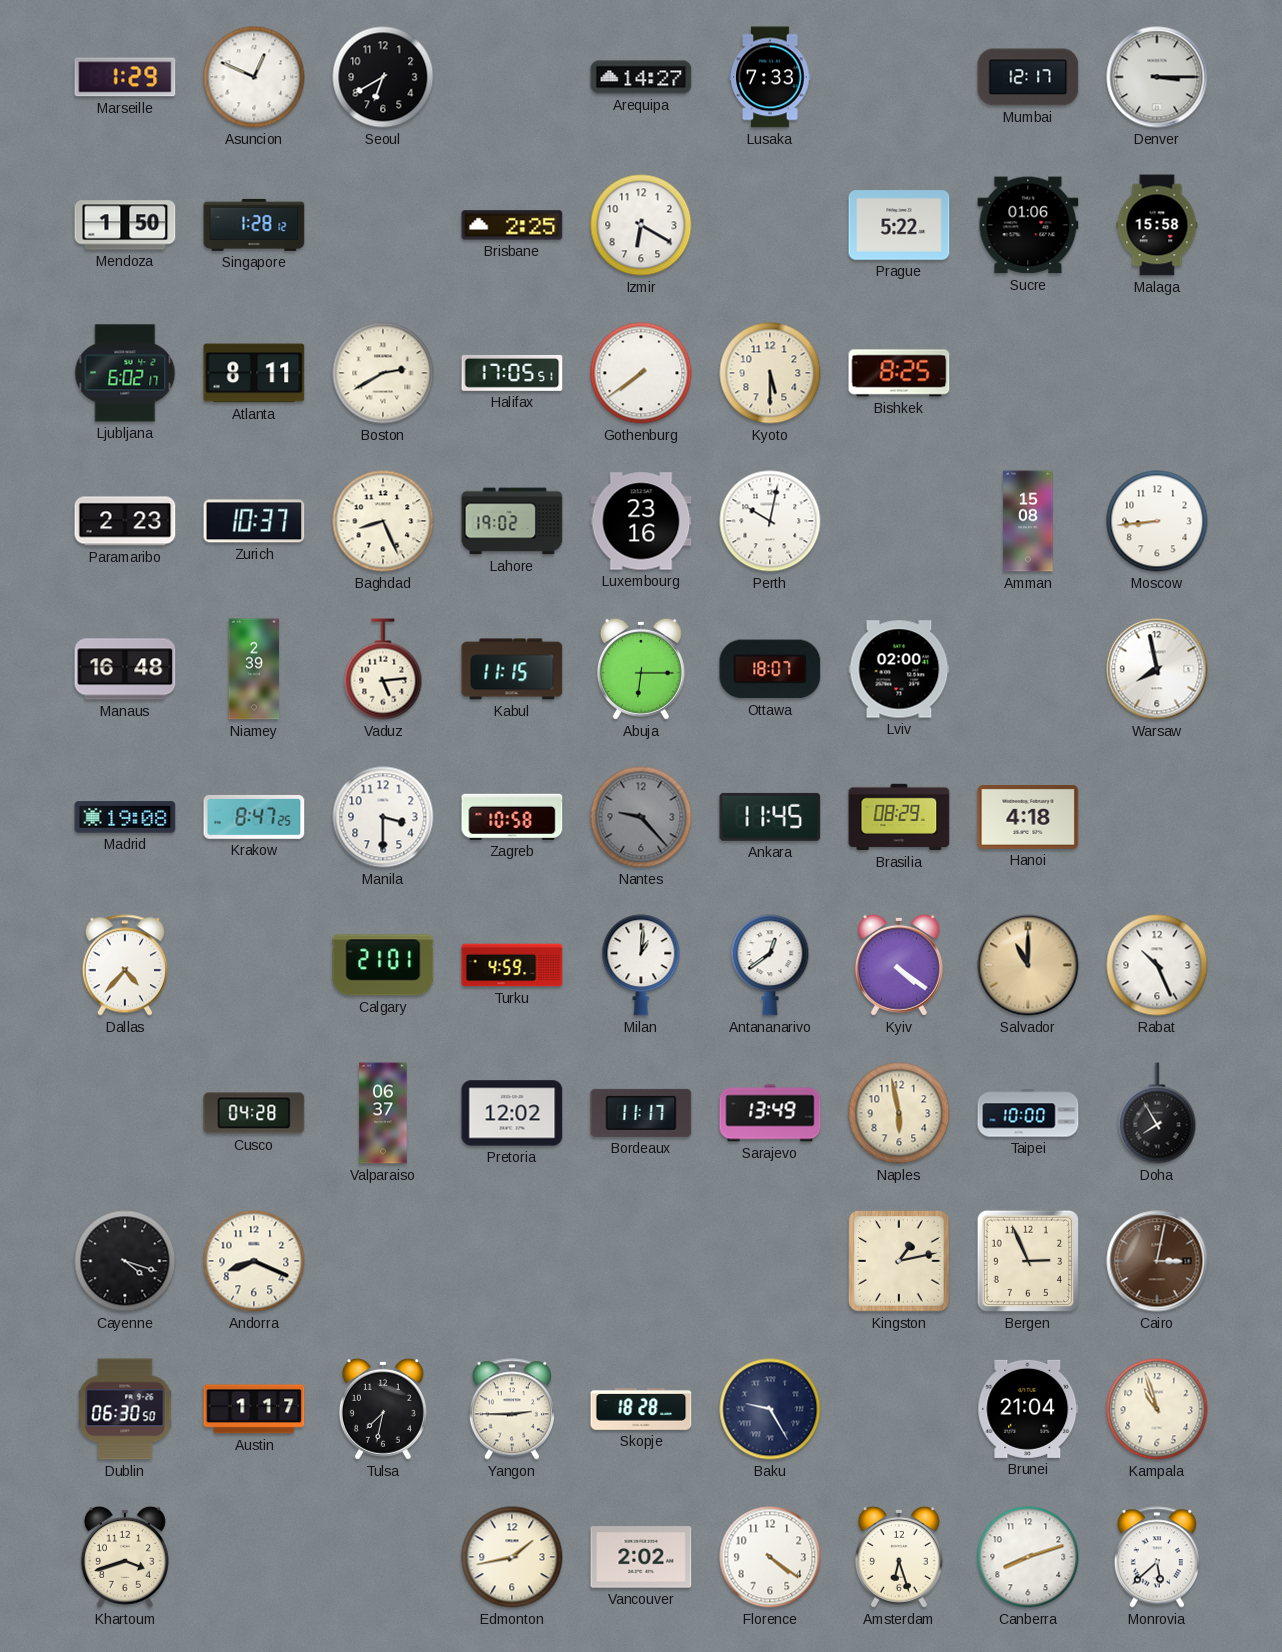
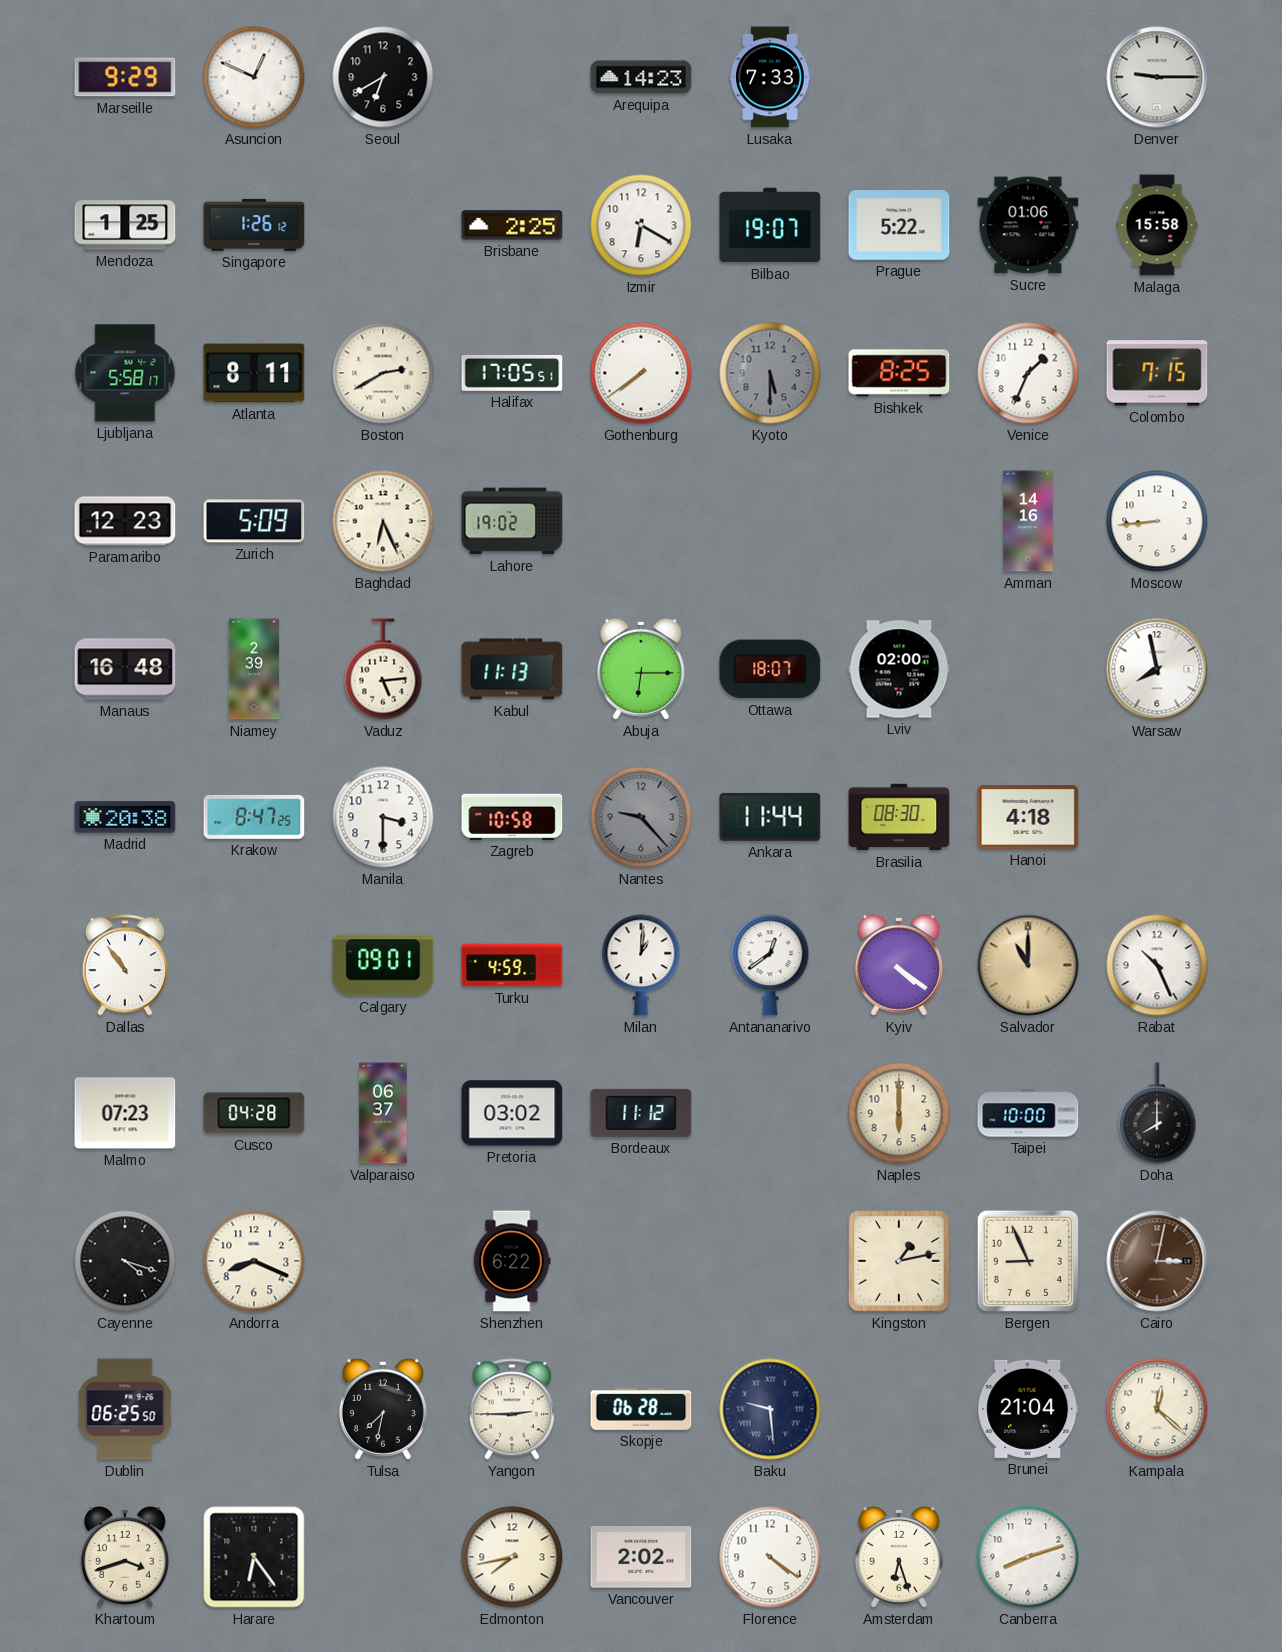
Marseille: 1:29 -> 9:29 (125, 77)
Arequipa: 14:27 -> 14:23 (641, 77)
Mumbai: 12:17 -> none (1028, 77)
Denver: 3:15 -> 9:15 (1157, 77)
Mendoza: 1:50 -> 1:25 (125, 225)
Singapore: 1:28 -> 1:26 (254, 225)
Bilbao: none -> 19:07 (770, 225)
Ljubljana: 6:02 -> 5:58 (125, 373)
Kyoto dial: cream -> grey (770, 373)
Venice: none -> 1:34 (1028, 373)
Colombo: none -> 7:15 (1157, 373)
Paramaribo: 2:23 -> 12:23 (125, 521)
Zurich: 10:37 -> 5:09 (254, 521)
Baghdad: 8:26 -> 6:26 (383, 521)
Luxembourg: 23:16 -> none (641, 521)
Perth: 10:02 -> none (770, 521)
Amman: 15:08 -> 14:16 (1028, 521)
Kabul: 11:15 -> 11:13 (512, 669)
Madrid: 19:08 -> 20:38 (125, 817)
Ankara: 11:45 -> 11:44 (770, 817)
Brasilia: 08:29 -> 08:30 (899, 817)
Dallas: 4:37 -> 10:54 (125, 965)
Calgary: 21:01 -> 09:01 (383, 965)
Malmo: none -> 07:23 (125, 1113)
Pretoria: 12:02 -> 03:02 (512, 1113)
Bordeaux: 11:17 -> 11:12 (641, 1113)
Sarajevo: 13:49 -> none (770, 1113)
Naples: 5:58 -> 6:00 (899, 1113)
Doha: 7:55 -> 8:00 (1157, 1113)
Shenzhen: none -> 6:22 (512, 1261)
Bergen: 2:56 -> 8:56 (1028, 1261)
Dublin: 06:30 -> 06:25 (125, 1409)
Austin: 1:17 -> none (254, 1409)
Skopje: 18:28 -> 06:28 (641, 1410)
Baku: 9:25 -> 9:29 (770, 1409)
Kampala: 10:57 -> 12:22 (1157, 1409)
Harare: none -> 6:24 (254, 1557)
Edmonton: 1:43 -> 7:43 (512, 1557)
Monrovia: 5:38 -> none (1157, 1557)
